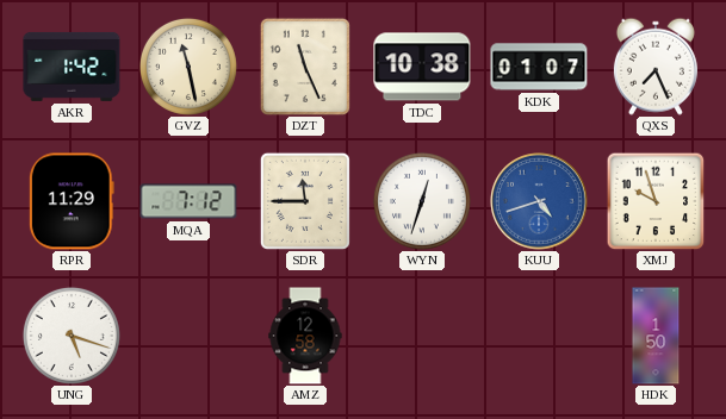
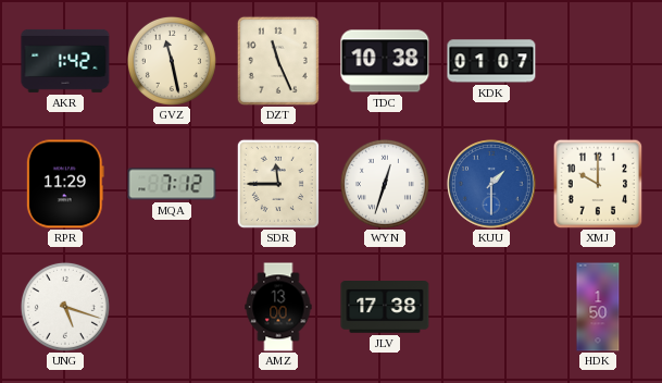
QXS: 7:26 -> none (656, 67)
KUU: 4:42 -> 1:30 (492, 185)
XMJ: 9:57 -> 10:00 (598, 184)
AMZ: 12:58 -> 13:00 (278, 307)
JLV: none -> 17:38 (385, 308)
